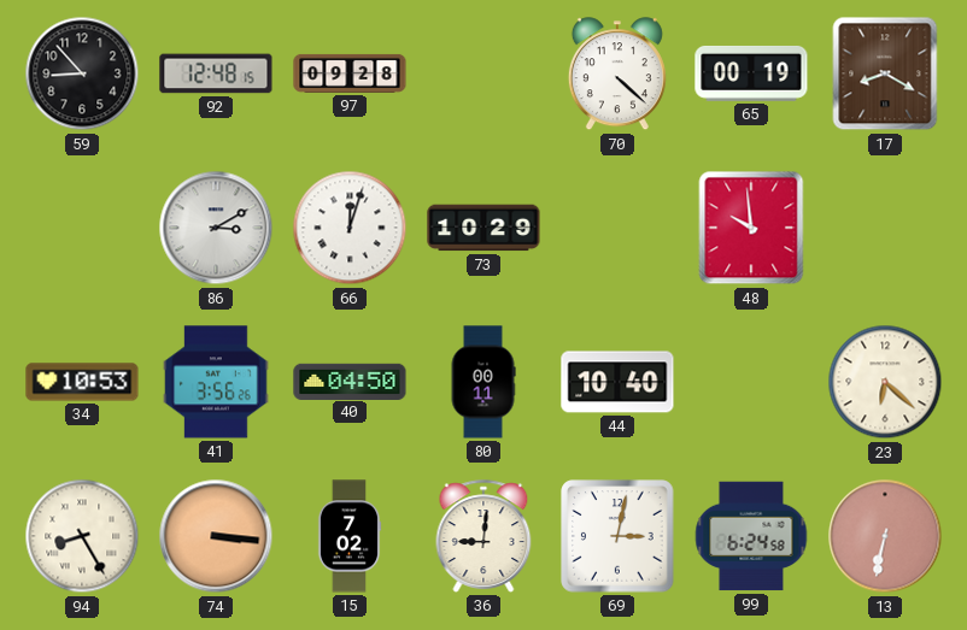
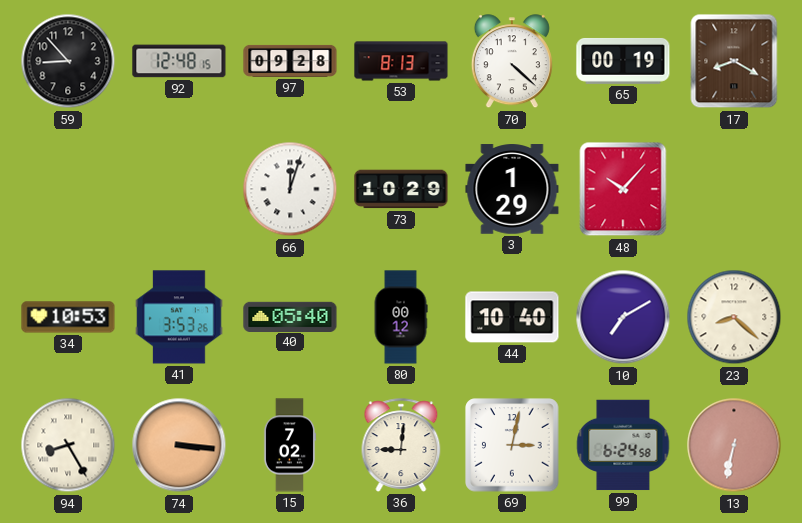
53: none -> 8:13 (401, 61)
86: 3:10 -> none (216, 228)
3: none -> 1:29 (512, 189)
48: 9:59 -> 10:07 (623, 189)
41: 3:56 -> 3:53 (179, 317)
40: 04:50 -> 05:40 (290, 316)
80: 00:11 -> 00:12 (401, 317)
10: none -> 7:10 (623, 317)
23: 6:22 -> 8:22 (734, 317)
